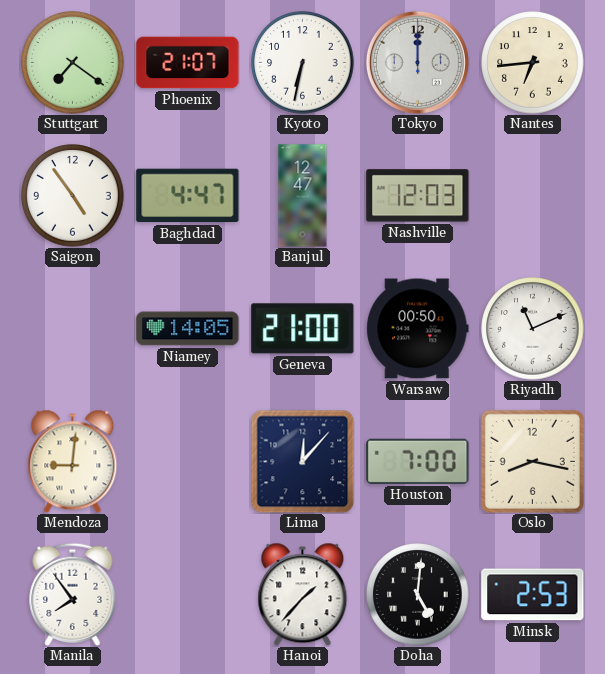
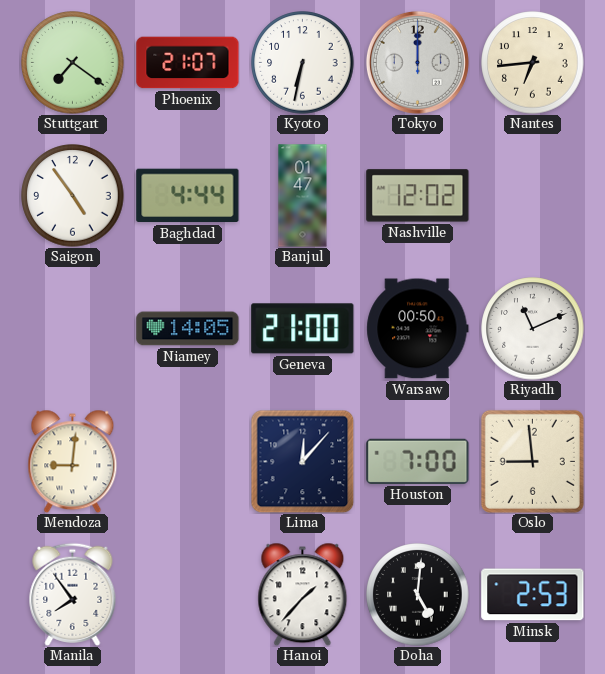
Baghdad: 4:47 -> 4:44 (188, 196)
Banjul: 12:47 -> 01:47 (303, 196)
Nashville: 12:03 -> 12:02 (418, 196)
Oslo: 8:17 -> 8:59 (532, 461)
